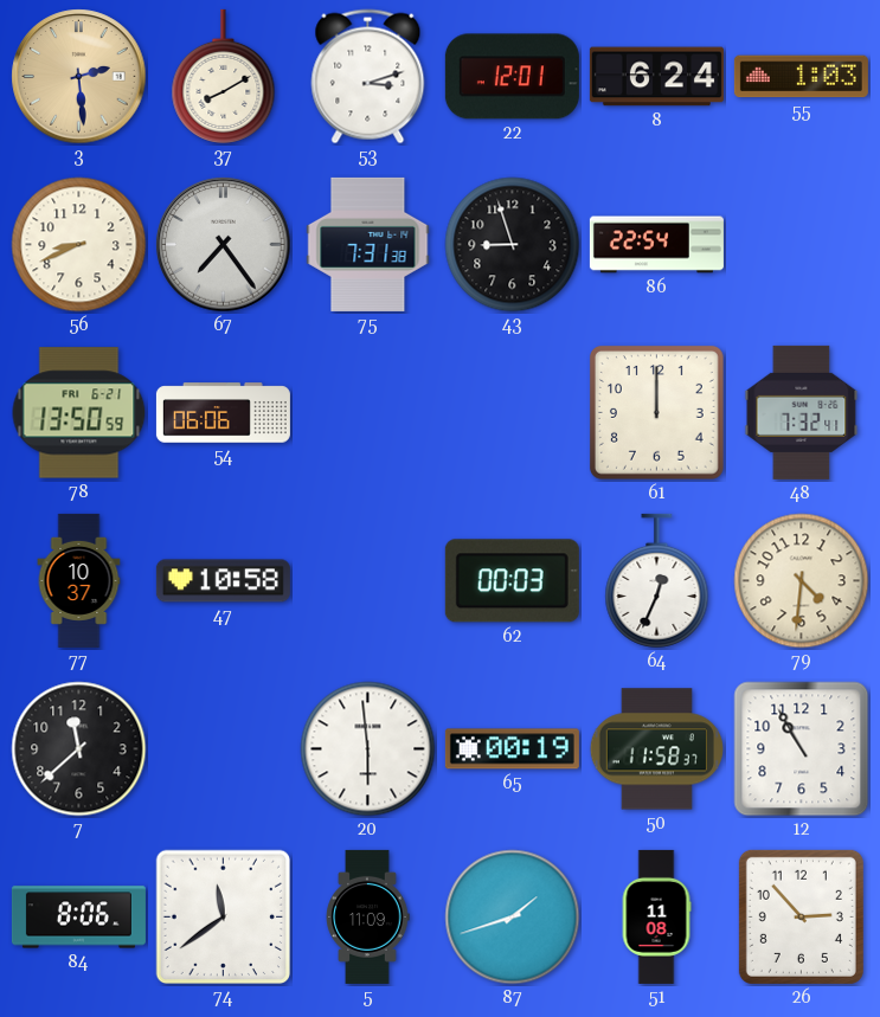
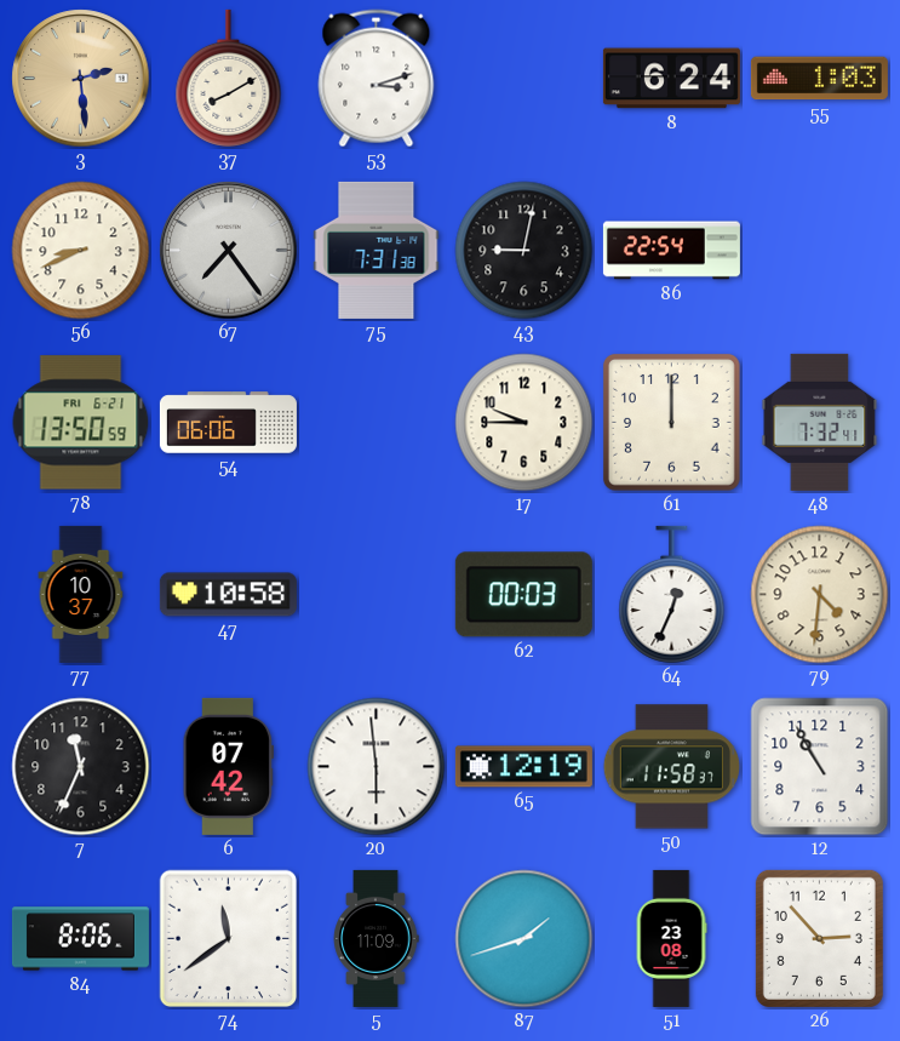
22: 12:01 -> none (512, 77)
43: 8:57 -> 9:02 (524, 251)
17: none -> 9:45 (524, 423)
7: 11:38 -> 11:34 (81, 767)
6: none -> 07:42 (228, 766)
65: 00:19 -> 12:19 (523, 767)
51: 11:08 -> 23:08 (671, 938)
